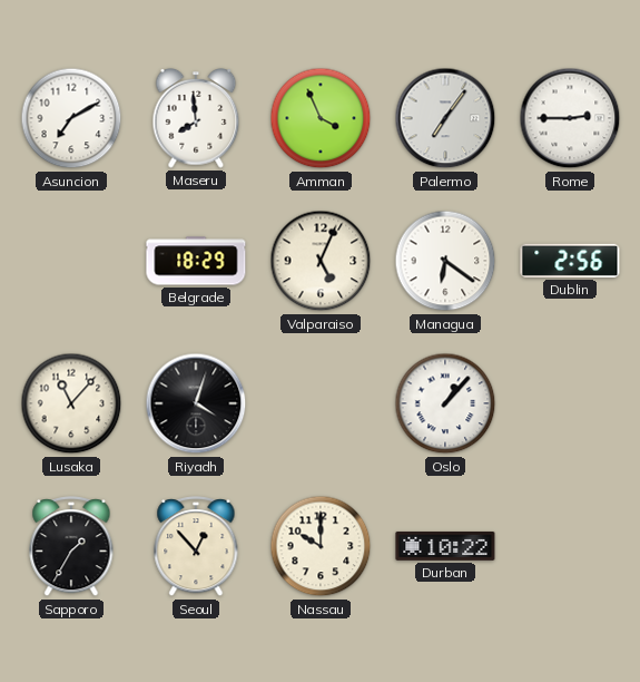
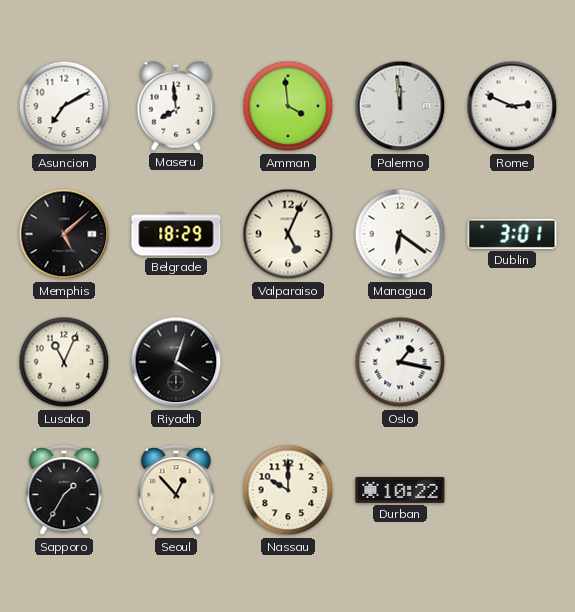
Amman: 3:56 -> 3:59 (288, 106)
Palermo: 7:06 -> 11:59 (400, 106)
Rome: 2:45 -> 2:49 (512, 106)
Memphis: none -> 5:08 (64, 234)
Dublin: 2:56 -> 3:01 (512, 234)
Lusaka: 11:07 -> 11:04 (64, 362)
Oslo: 1:07 -> 1:17 (400, 362)
